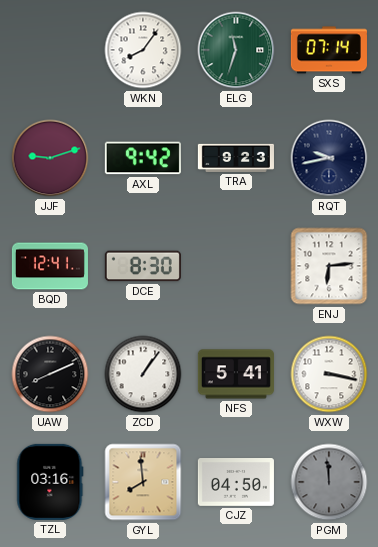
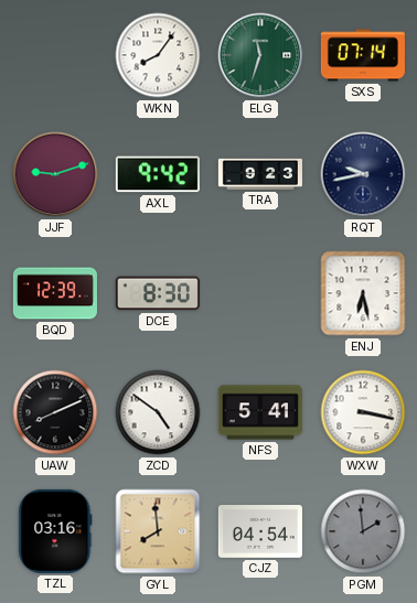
BQD: 12:41 -> 12:39 (55, 293)
ENJ: 6:14 -> 6:28 (363, 293)
ZCD: 1:06 -> 4:51 (158, 412)
CJZ: 04:50 -> 04:54 (260, 532)
PGM: 11:59 -> 1:59 (363, 531)
